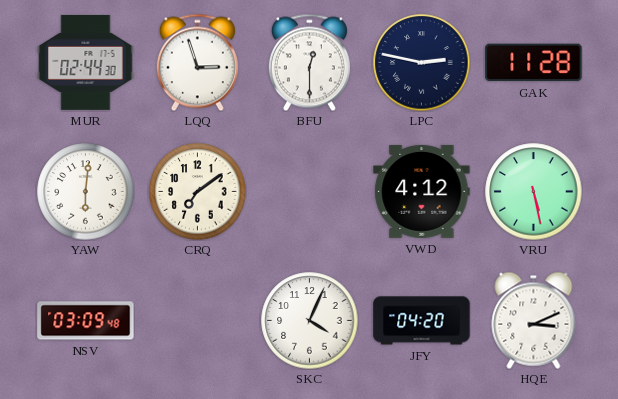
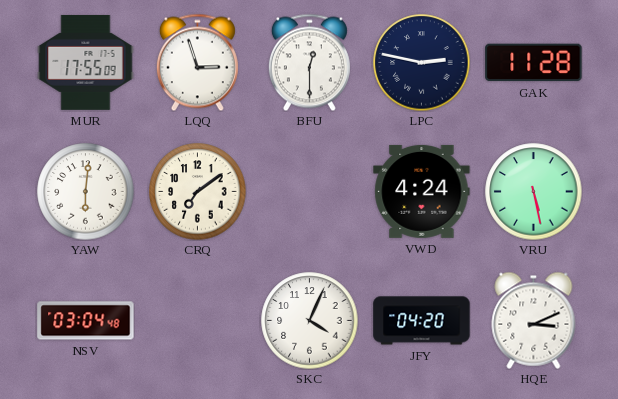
MUR: 02:44 -> 17:55 (86, 62)
VWD: 4:12 -> 4:24 (422, 191)
NSV: 03:09 -> 03:04 (86, 321)
